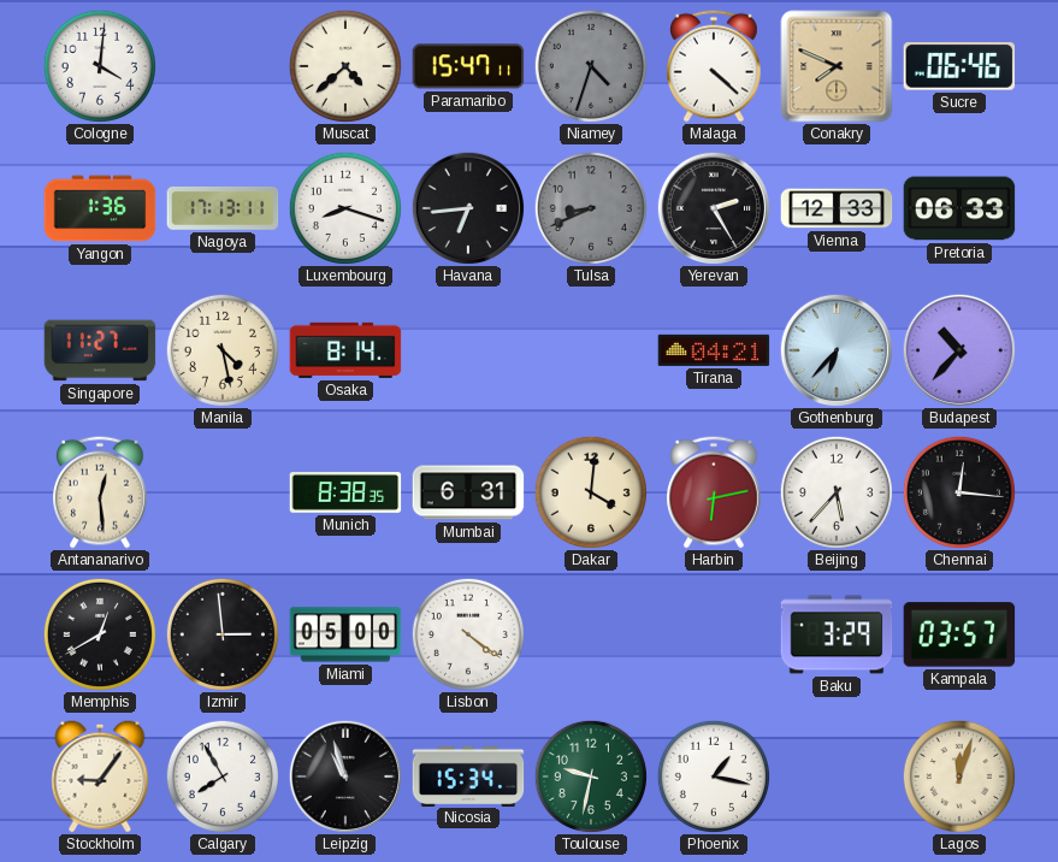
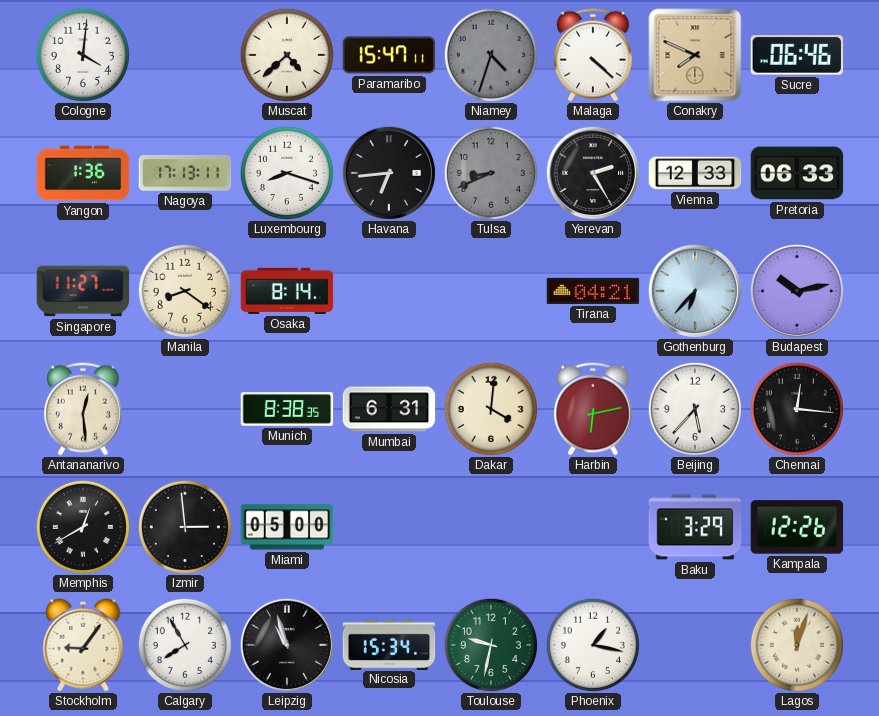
Manila: 4:28 -> 8:21 (185, 291)
Budapest: 10:37 -> 10:13 (796, 290)
Lisbon: 4:21 -> none (468, 634)
Kampala: 03:57 -> 12:26 (797, 527)
